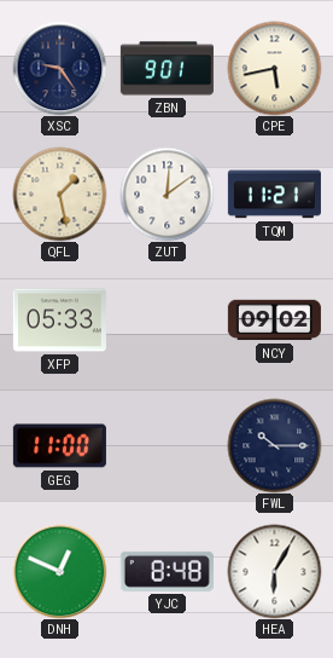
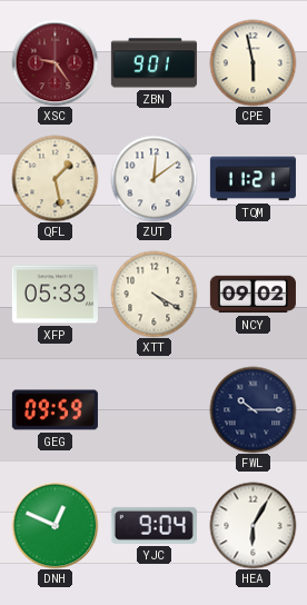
XSC dial: navy -> burgundy (55, 62)
CPE: 5:43 -> 5:58 (252, 62)
XTT: none -> 4:20 (153, 294)
GEG: 11:00 -> 09:59 (55, 410)
YJC: 8:48 -> 9:04 (153, 525)
